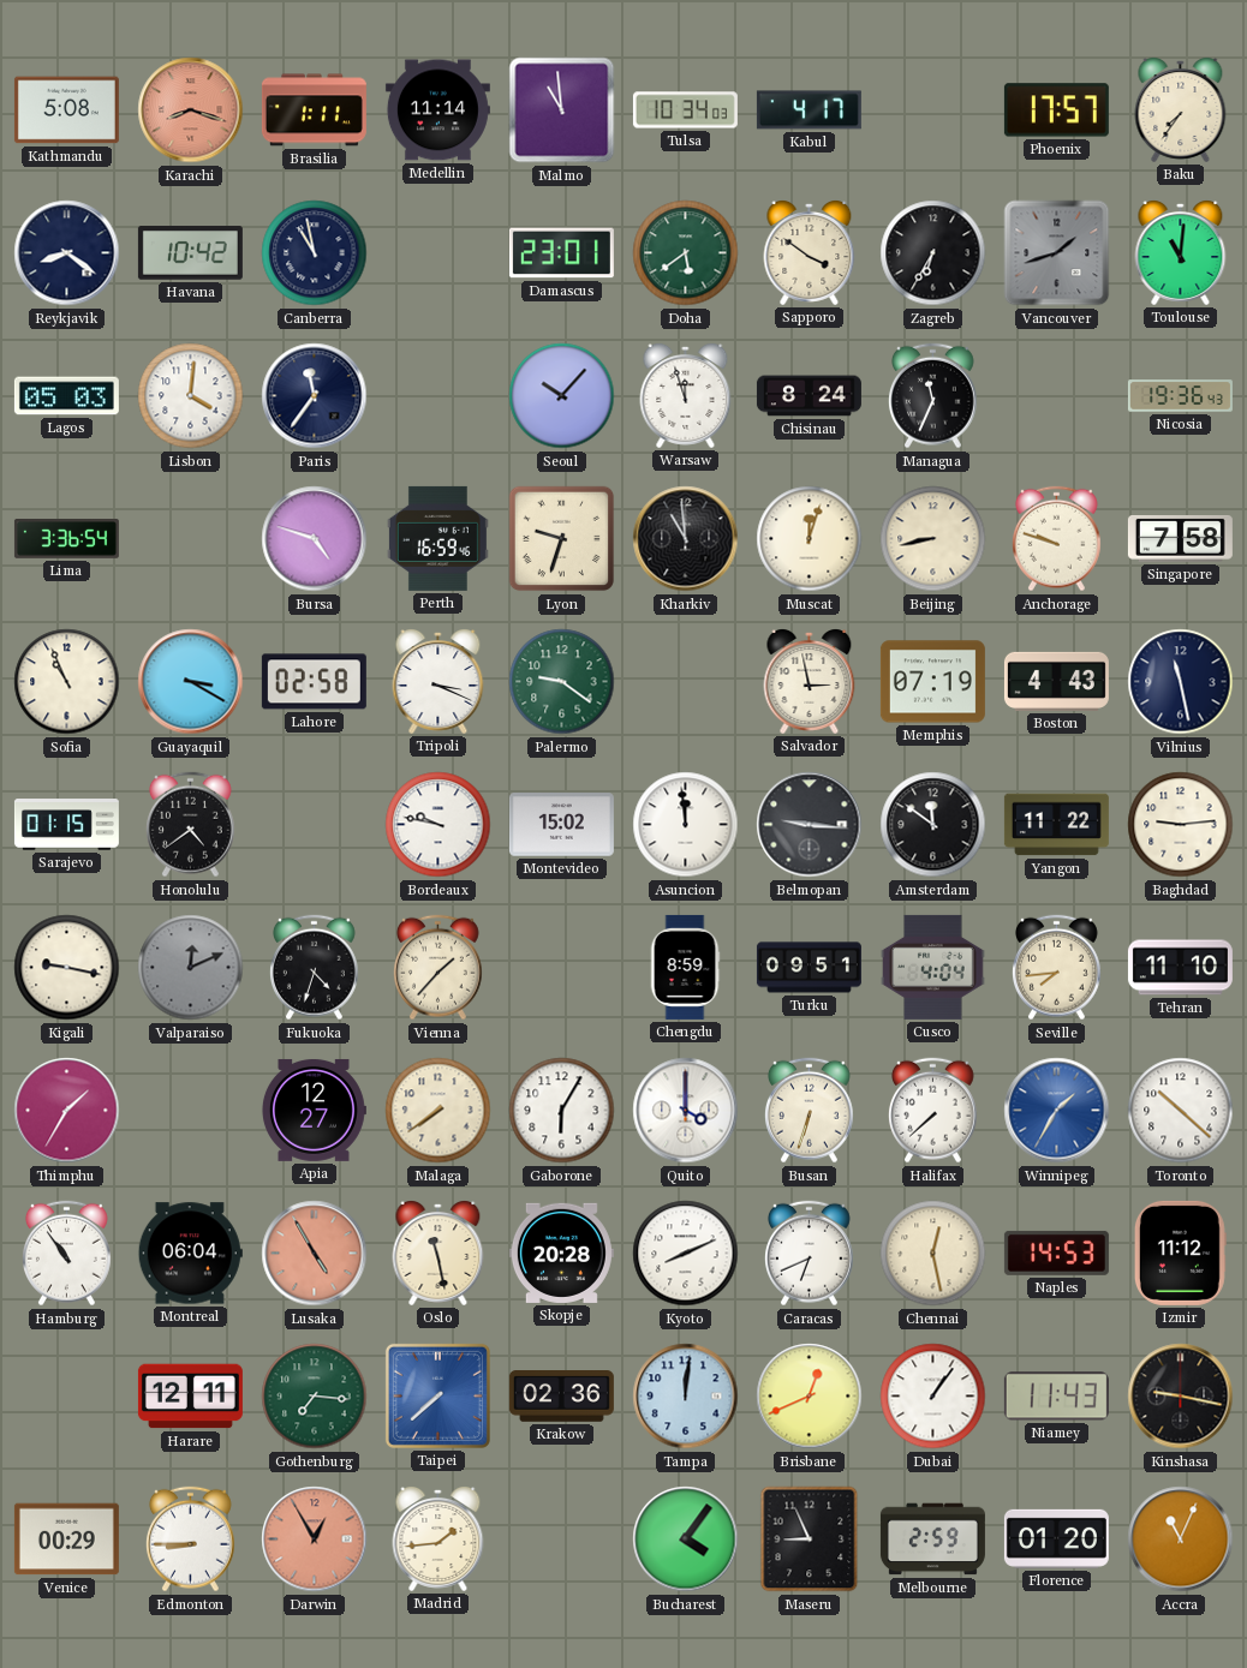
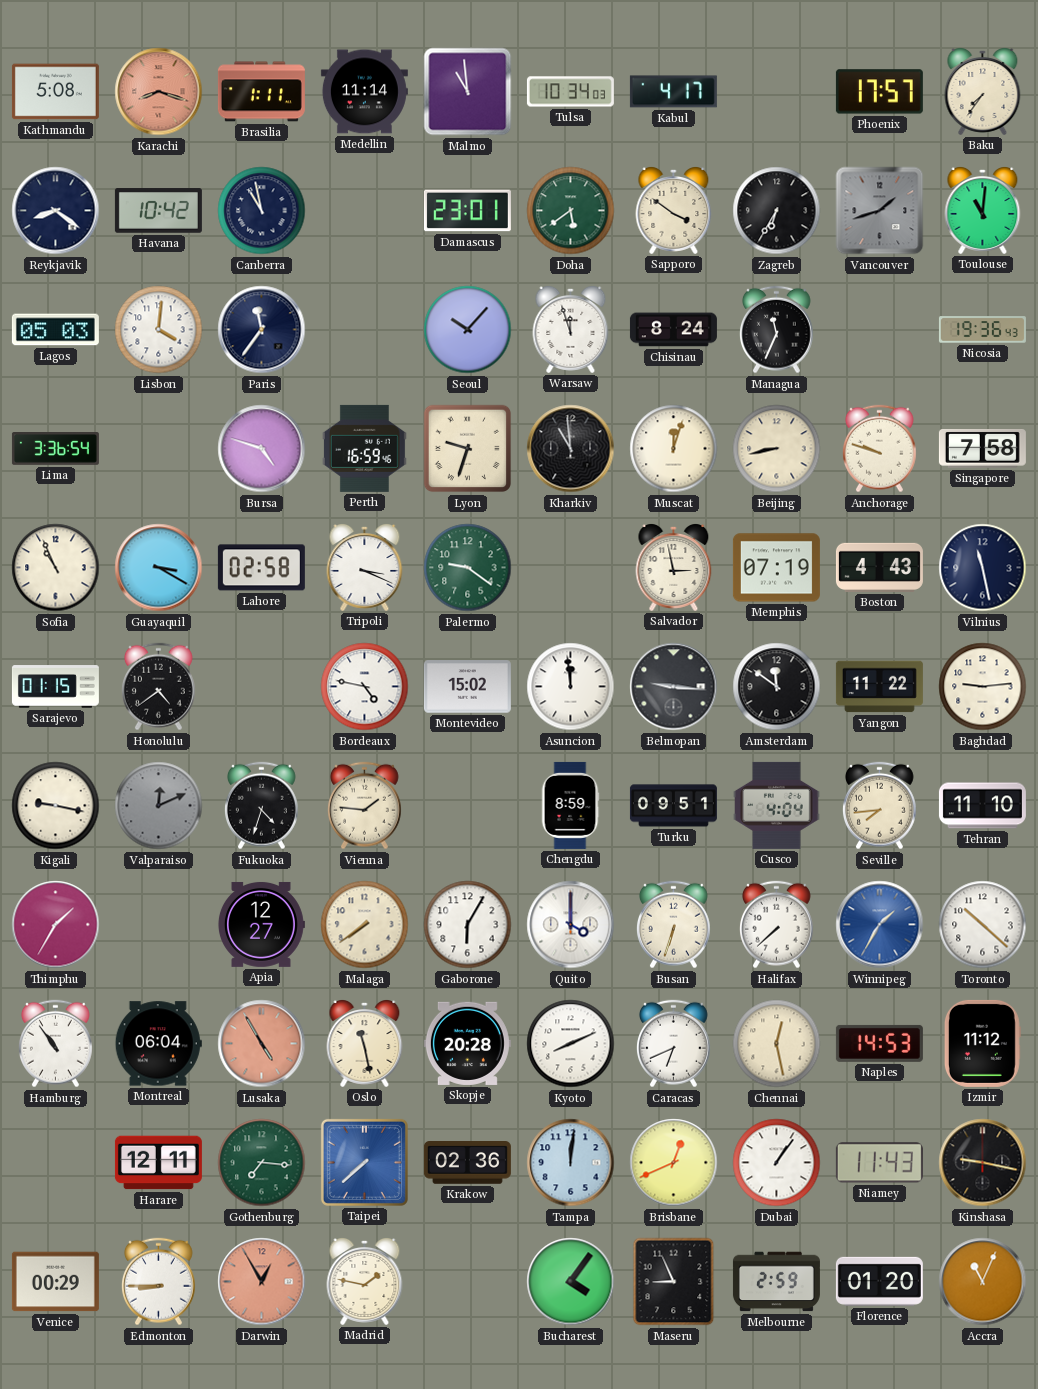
Bordeaux: 9:47 -> 4:47 (365, 687)
Vienna: 1:37 -> 1:46 (364, 806)
Madrid: 1:44 -> 1:47 (365, 1282)
